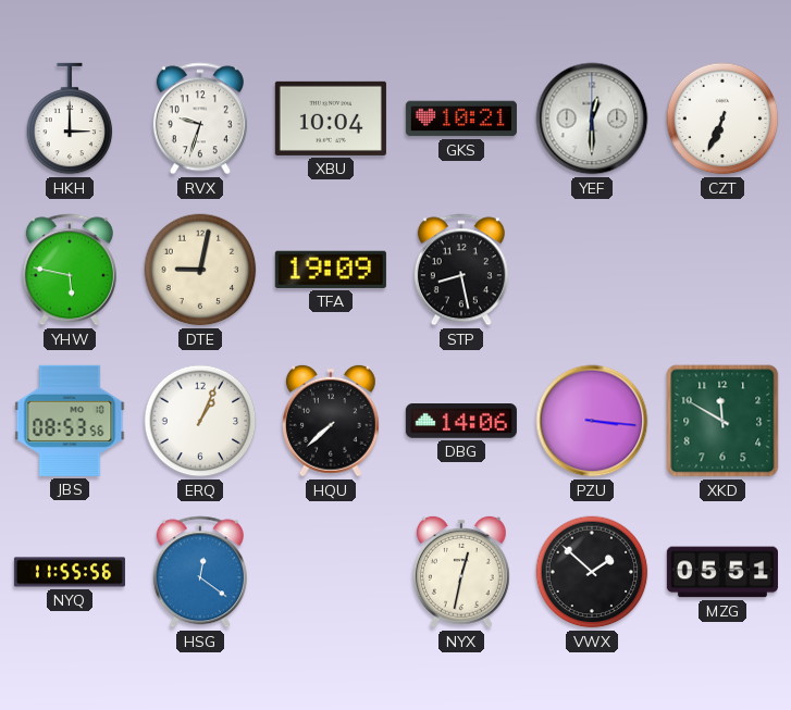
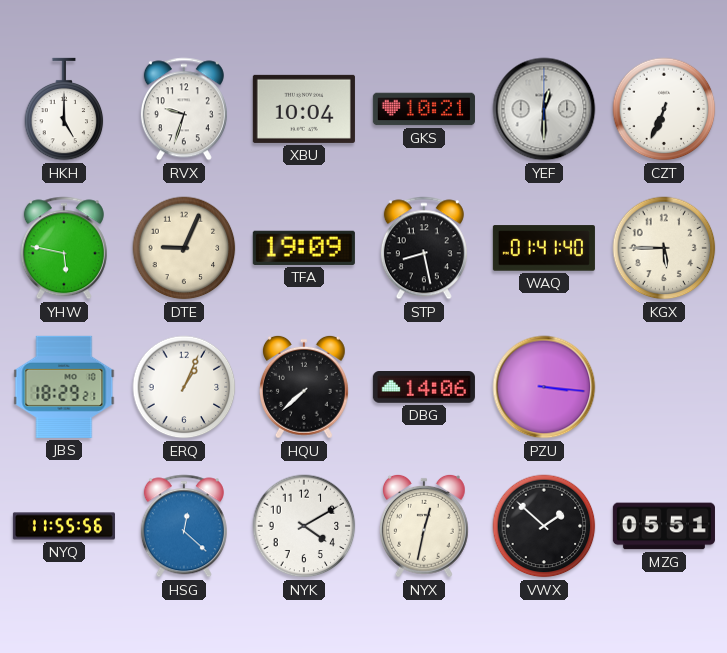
HKH: 3:00 -> 5:00 (64, 109)
DTE: 9:02 -> 9:04 (184, 248)
WAQ: none -> 01:41 (544, 248)
KGX: none -> 5:45 (664, 248)
JBS: 08:53 -> 18:29 (64, 387)
XKD: 11:50 -> none (722, 421)
HSG: 12:21 -> 12:22 (184, 526)
NYK: none -> 4:10 (304, 526)
